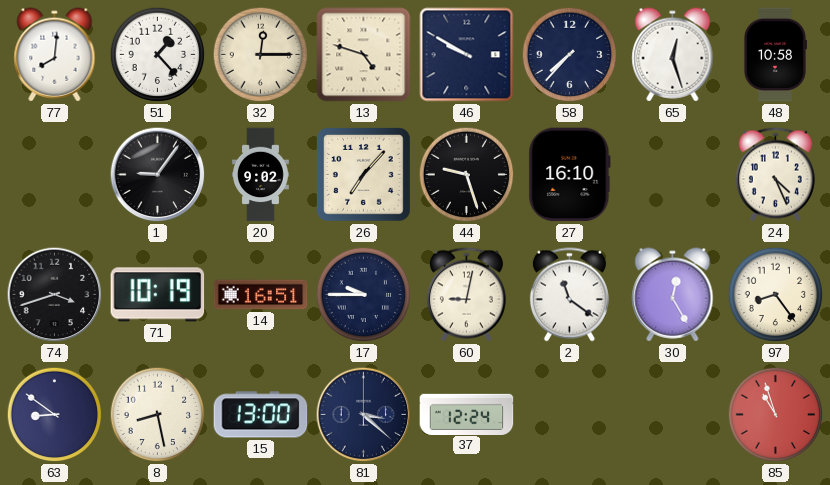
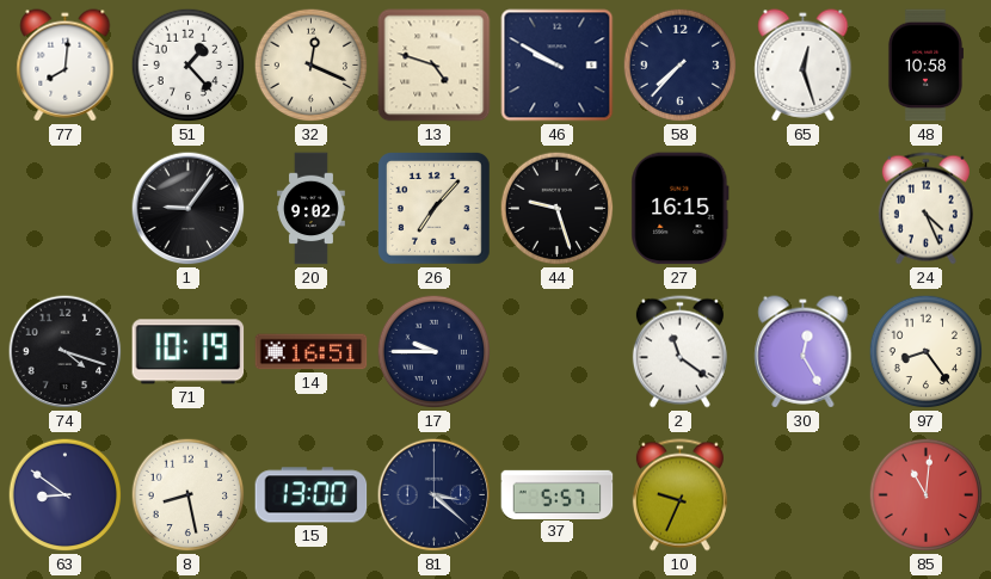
32: 12:15 -> 12:19 (312, 66)
27: 16:10 -> 16:15 (681, 209)
74: 3:42 -> 4:18 (66, 352)
60: 9:02 -> none (466, 295)
37: 12:24 -> 5:57 (558, 494)
10: none -> 9:34 (679, 495)
85: 10:57 -> 11:01 (927, 495)
